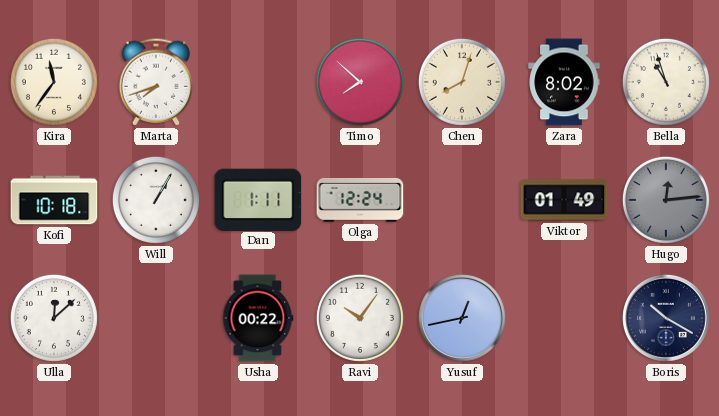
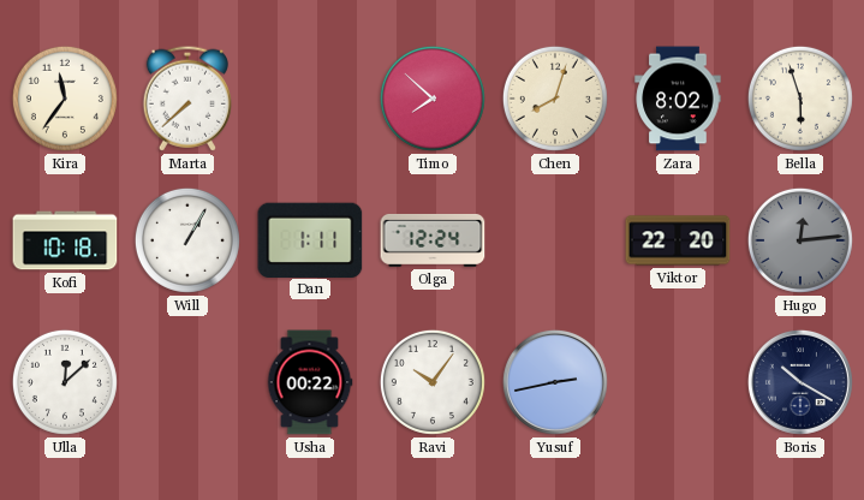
Marta: 7:42 -> 7:38 (186, 99)
Bella: 10:57 -> 5:57 (800, 99)
Viktor: 01:49 -> 22:20 (678, 240)
Yusuf: 12:43 -> 2:43 (555, 382)
